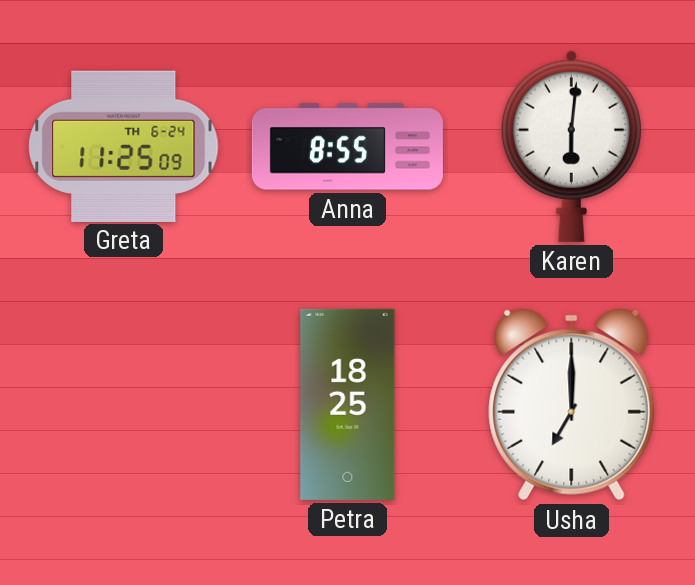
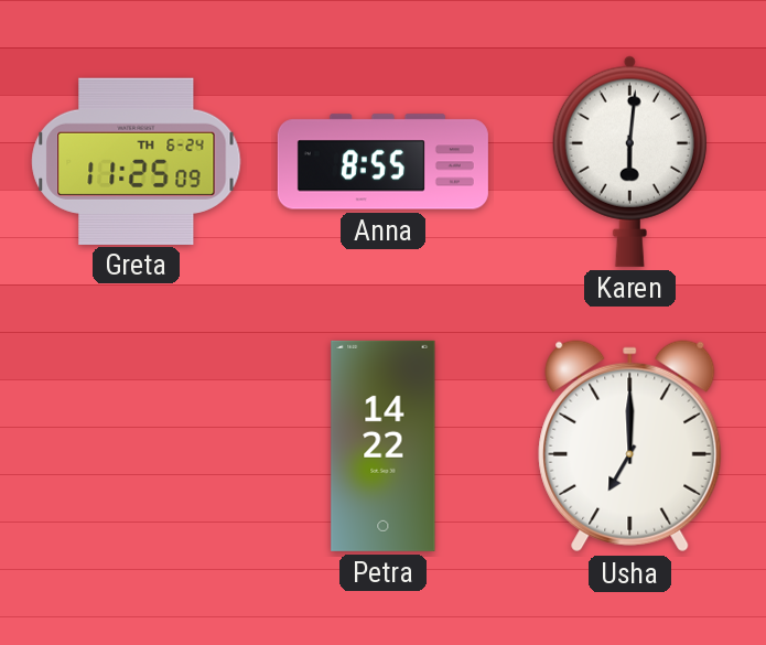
Petra: 18:25 -> 14:22 (384, 445)
